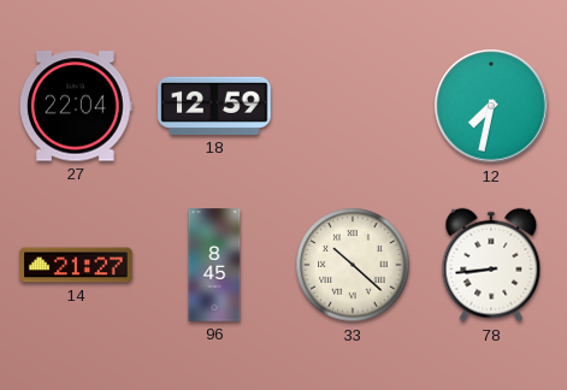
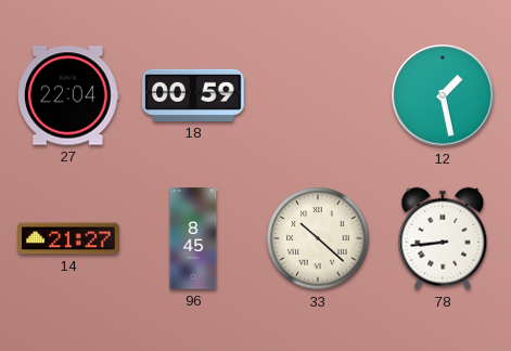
18: 12:59 -> 00:59 (193, 95)
12: 7:32 -> 1:28 (443, 95)
